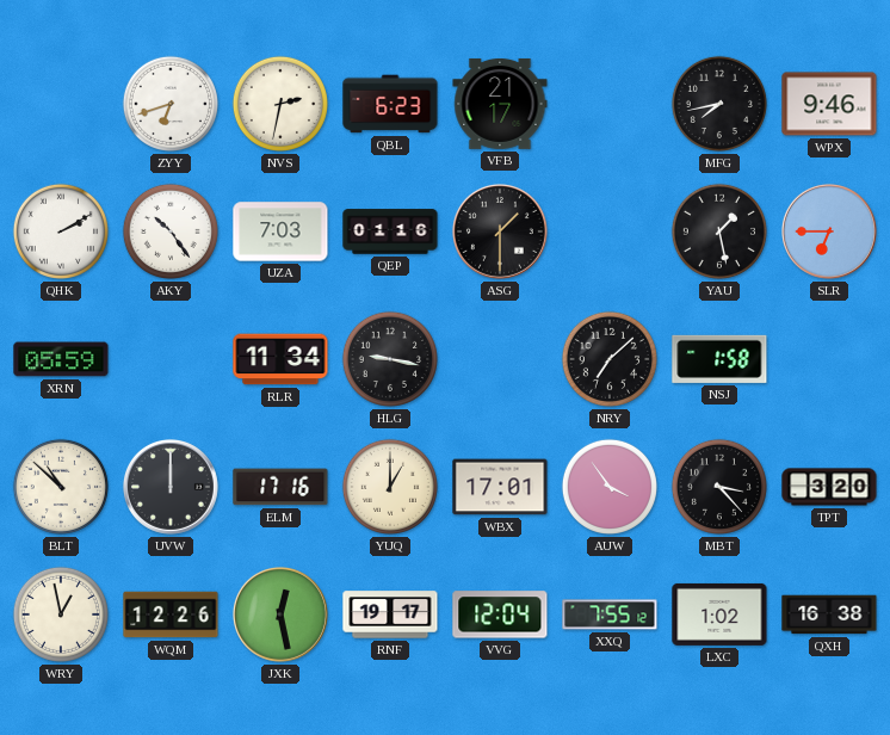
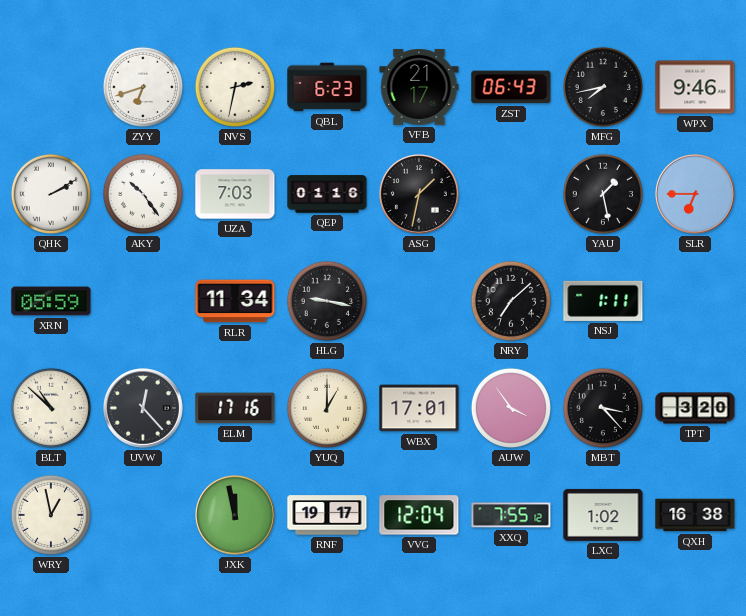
ZST: none -> 06:43 (511, 87)
ASG: 1:30 -> 1:32 (419, 194)
NSJ: 1:58 -> 1:11 (603, 301)
UVW: 12:00 -> 12:23 (143, 408)
WQM: 12:26 -> none (171, 614)
JXK: 12:28 -> 11:58 (235, 515)
